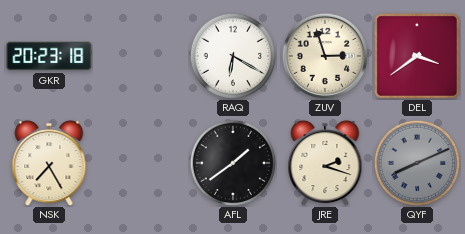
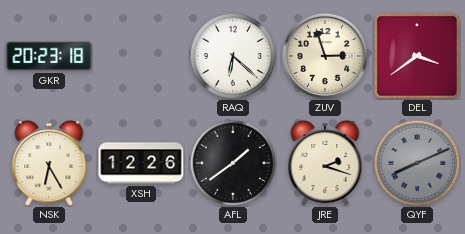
RAQ: 6:20 -> 6:22 (232, 55)
NSK: 7:25 -> 6:25 (49, 163)
XSH: none -> 12:26 (141, 163)
